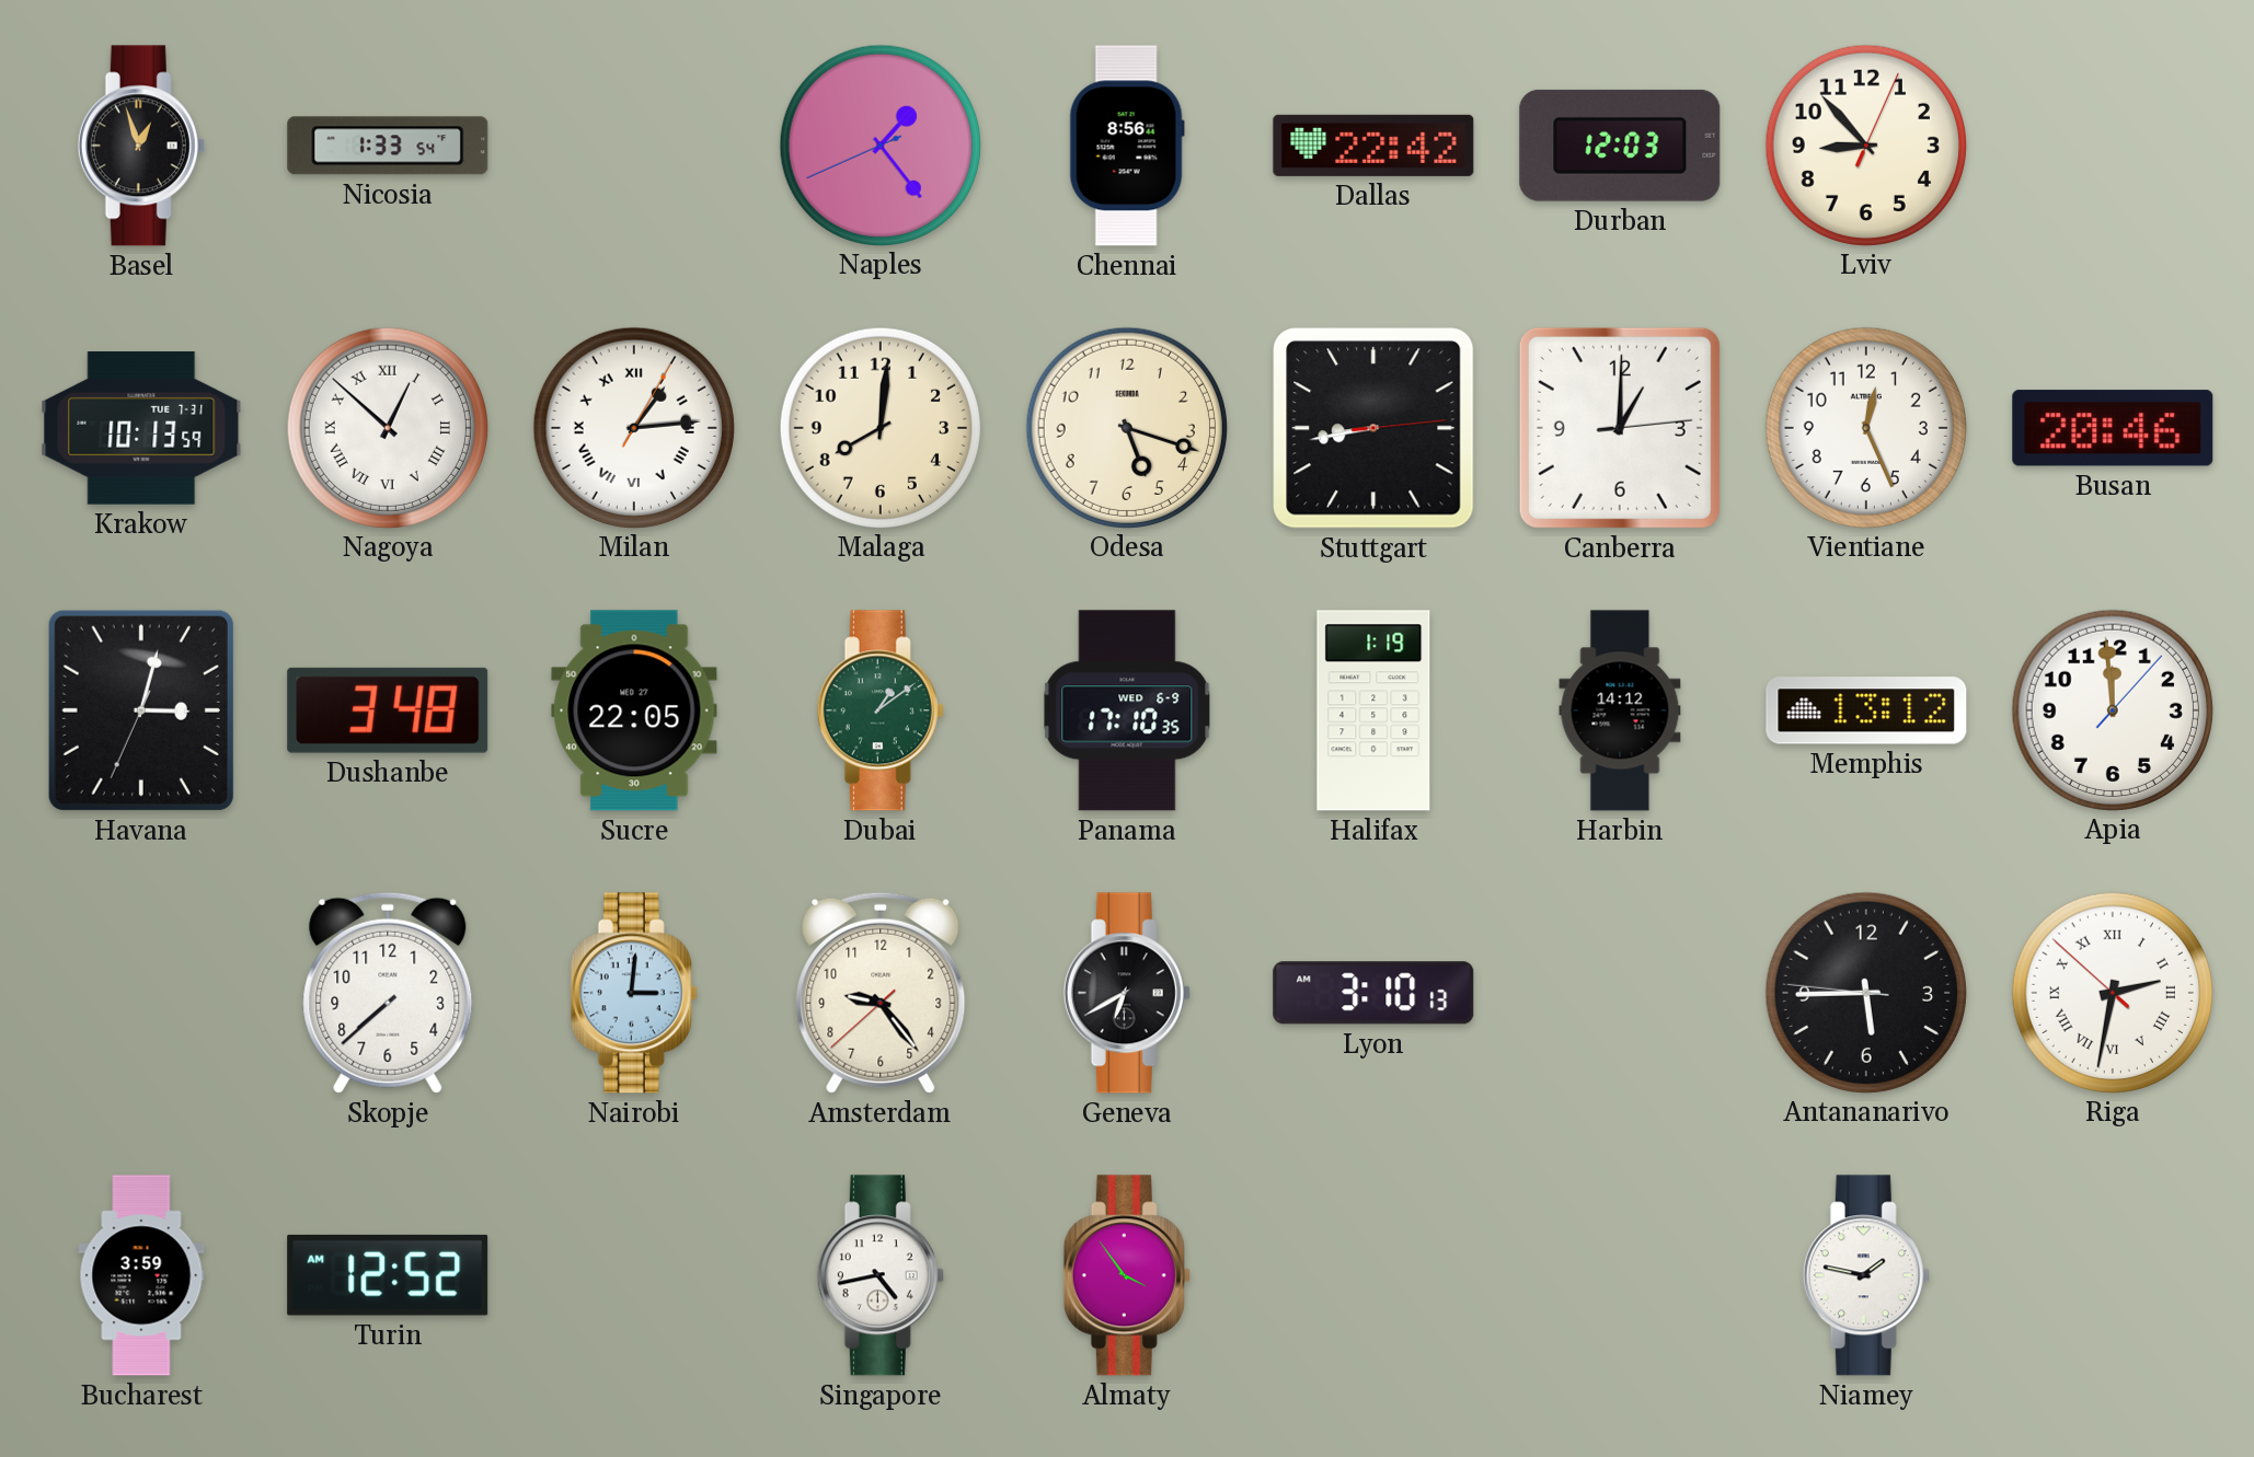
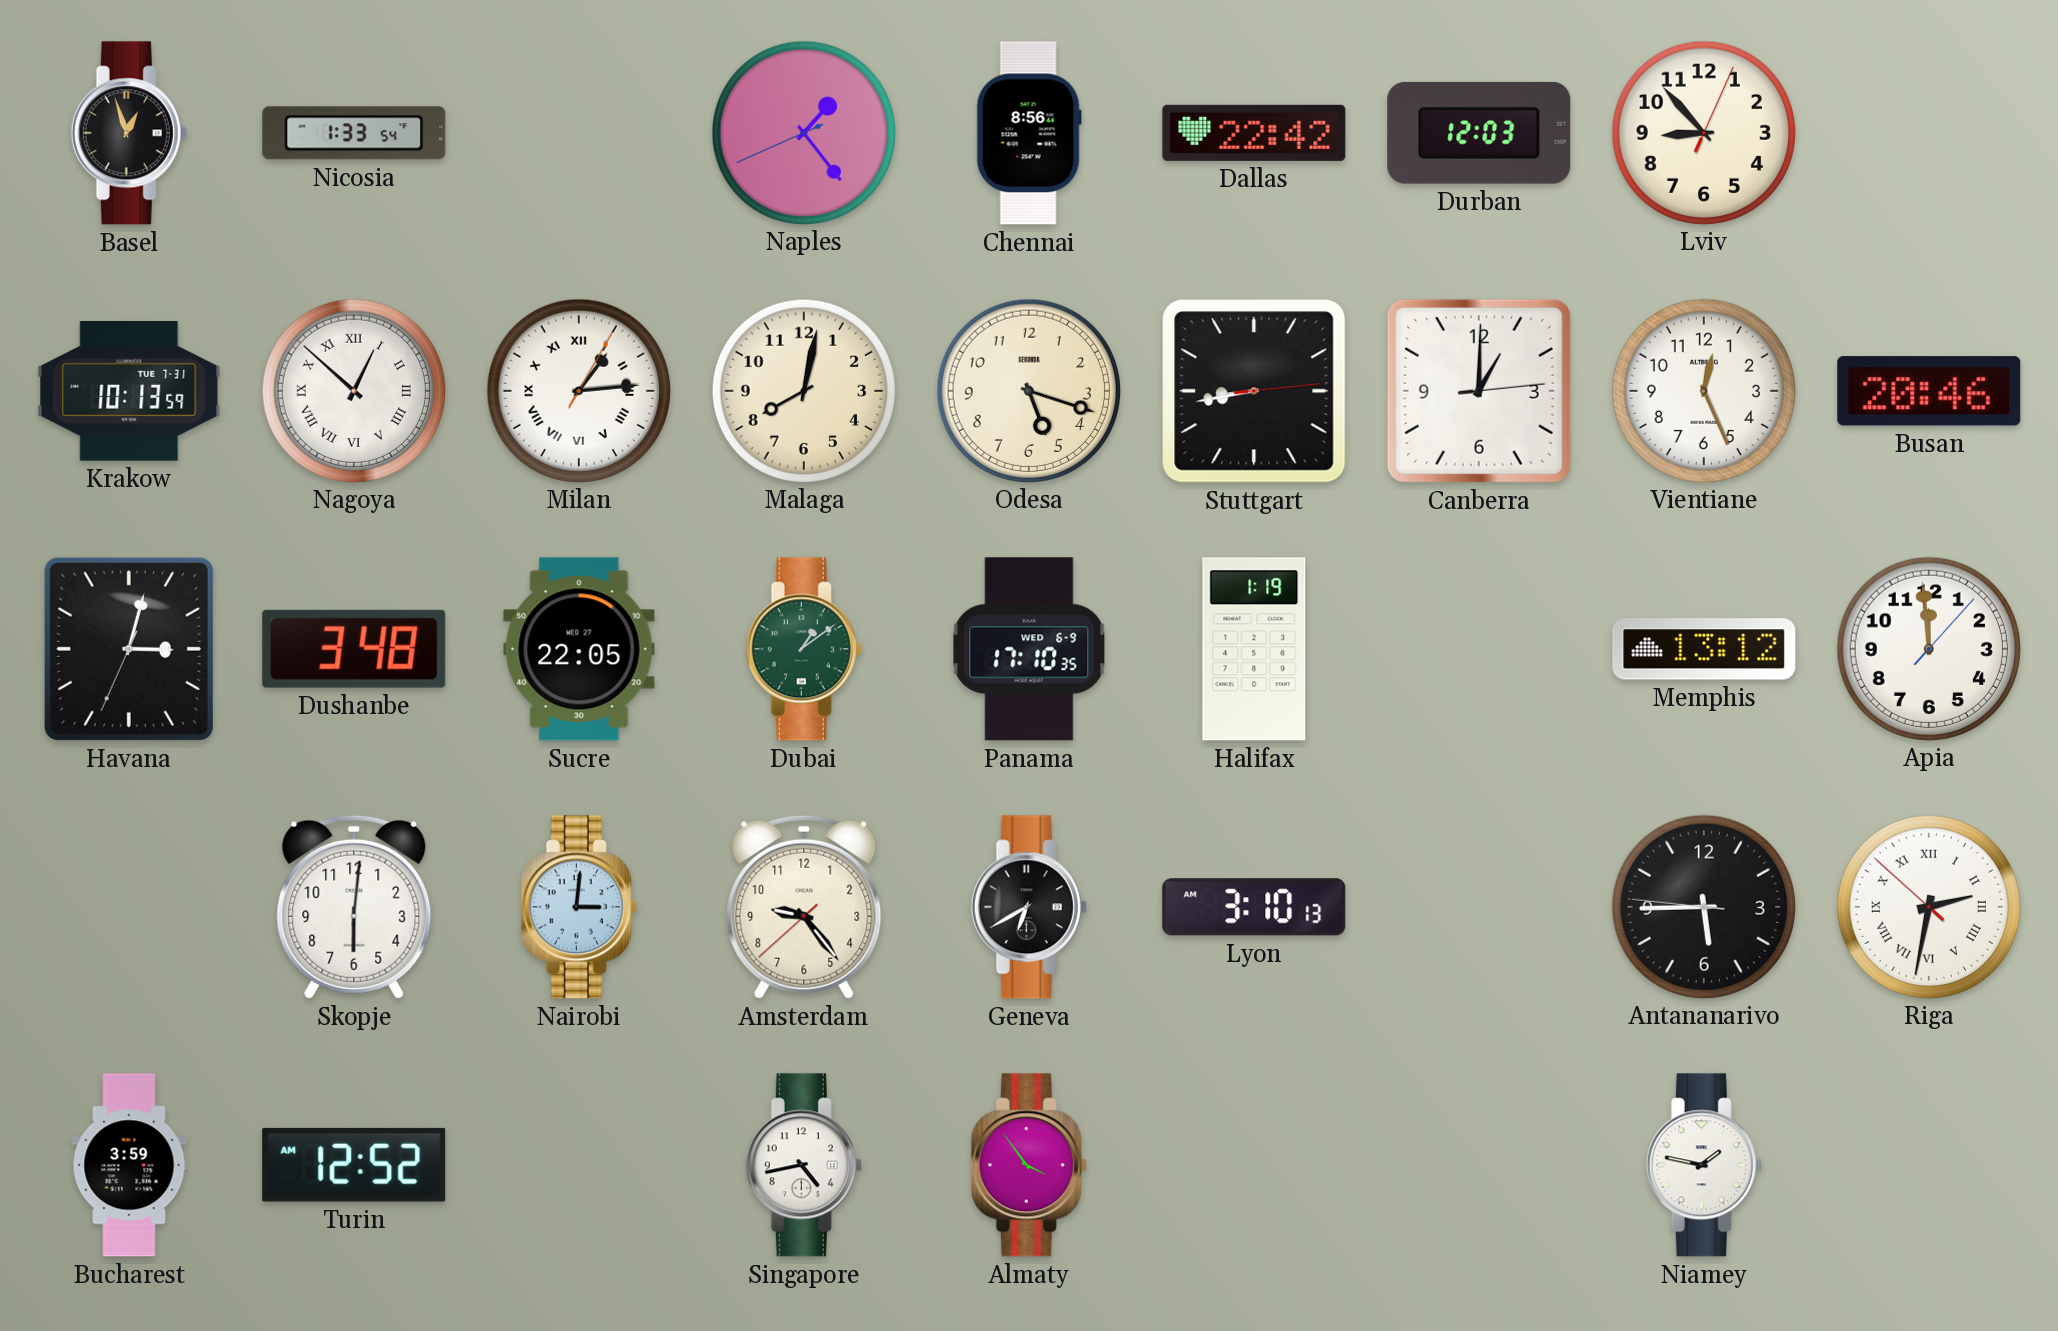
Malaga: 8:01 -> 8:02 (803, 390)
Harbin: 14:12 -> none (1620, 710)
Skopje: 7:38 -> 6:01 (354, 907)
